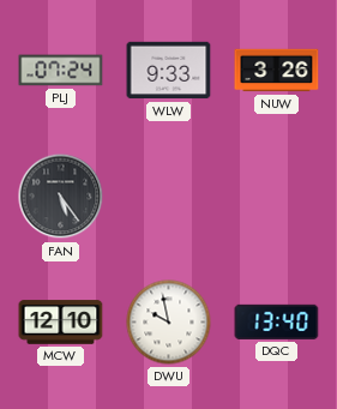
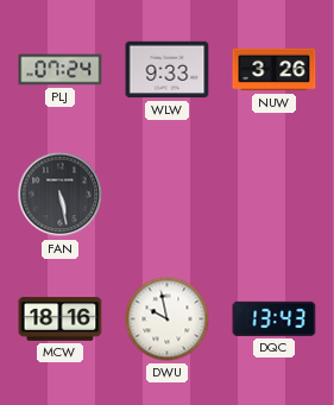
FAN: 5:24 -> 5:28 (61, 195)
MCW: 12:10 -> 18:16 (61, 319)
DQC: 13:40 -> 13:43 (275, 318)
